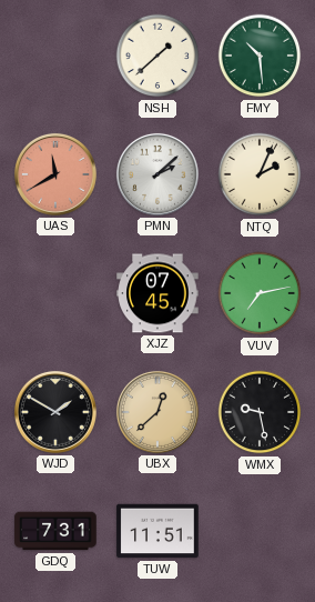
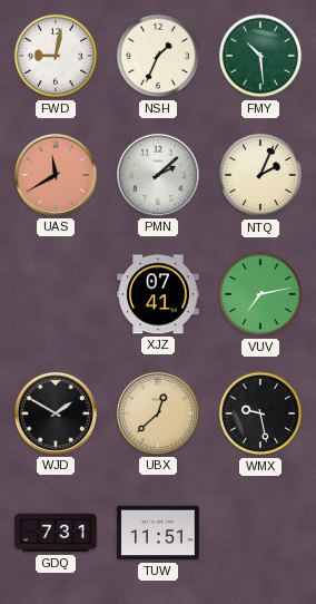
FWD: none -> 9:02 (56, 56)
NSH: 1:38 -> 1:34 (158, 56)
XJZ: 07:45 -> 07:41 (158, 294)
